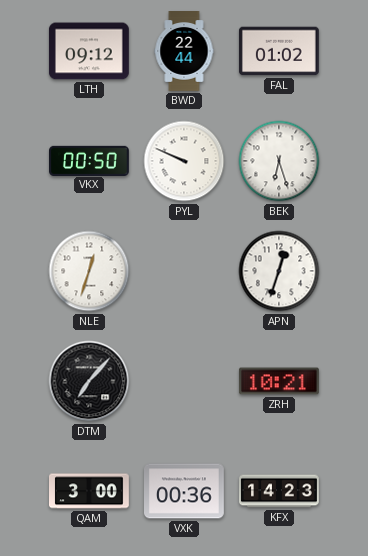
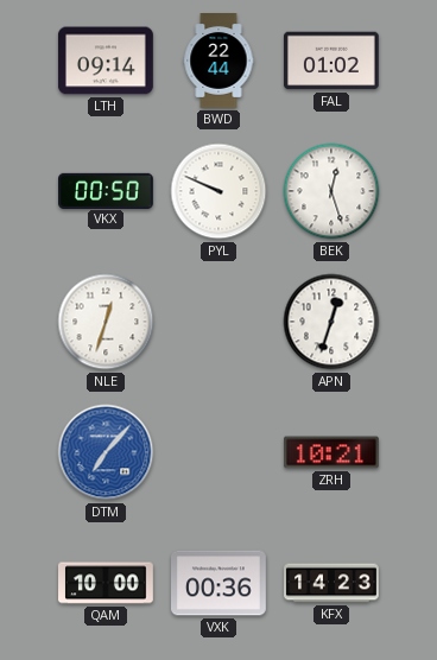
LTH: 09:12 -> 09:14 (106, 61)
BEK: 6:27 -> 12:27 (331, 191)
DTM dial: black -> blue (106, 452)
QAM: 3:00 -> 10:00 (107, 583)
